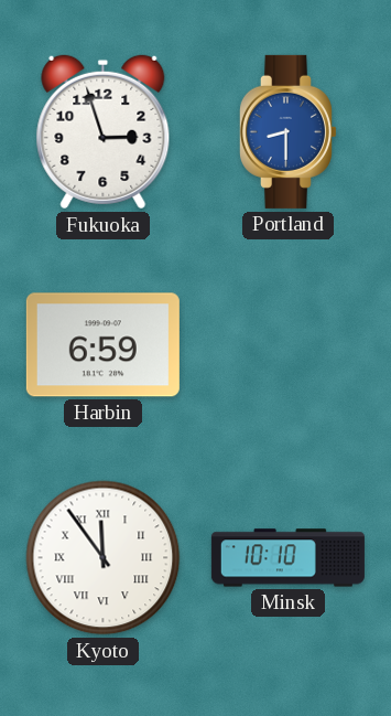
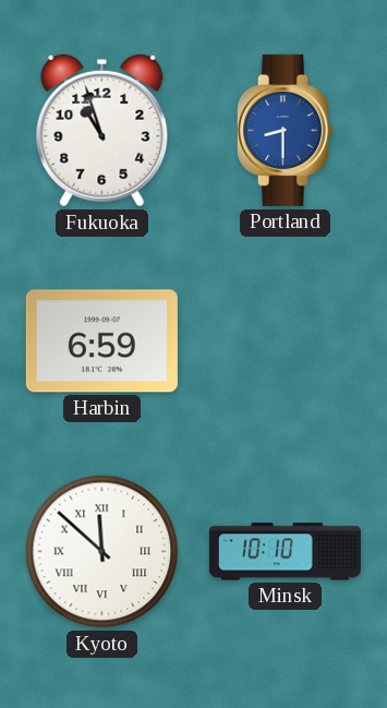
Fukuoka: 2:57 -> 10:57 (102, 131)
Kyoto: 11:54 -> 11:52 (102, 552)
